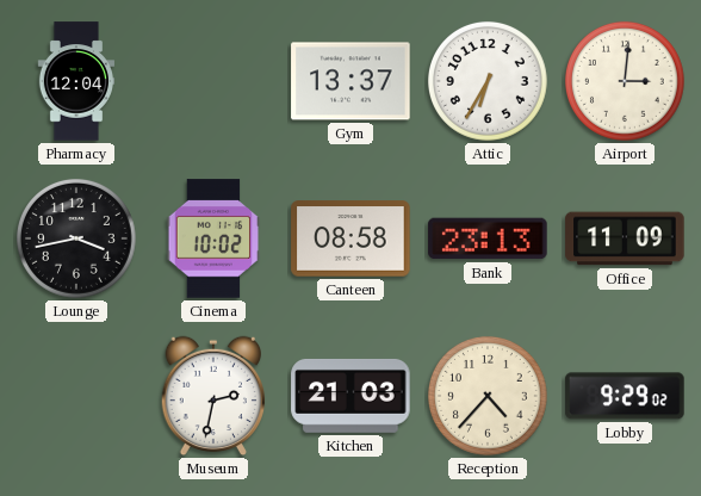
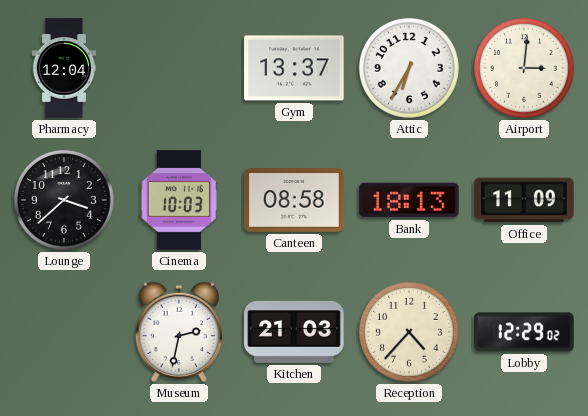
Lounge: 3:43 -> 3:38 (64, 200)
Cinema: 10:02 -> 10:03 (178, 200)
Bank: 23:13 -> 18:13 (409, 200)
Lobby: 9:29 -> 12:29 (524, 332)
